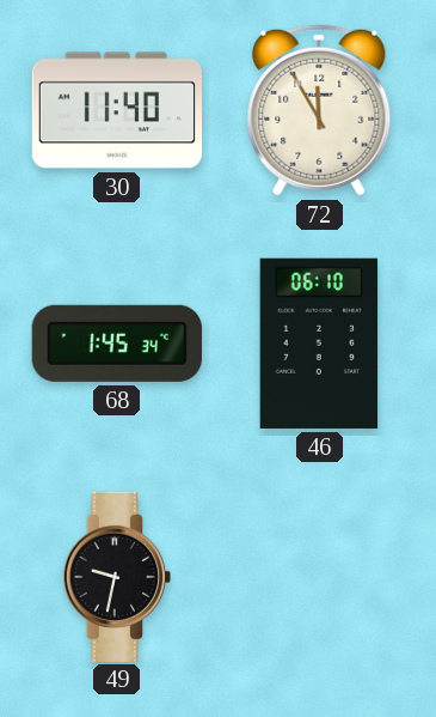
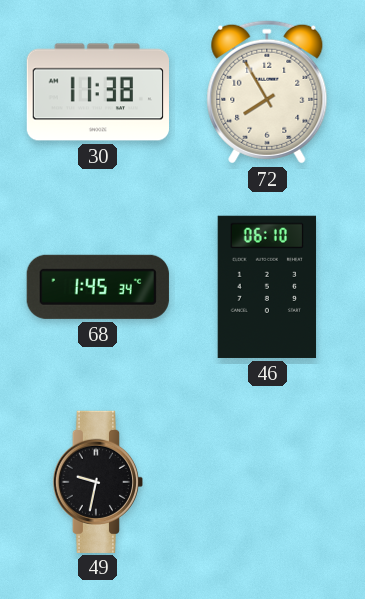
30: 11:40 -> 11:38 (97, 92)
72: 11:55 -> 7:55 (267, 92)
